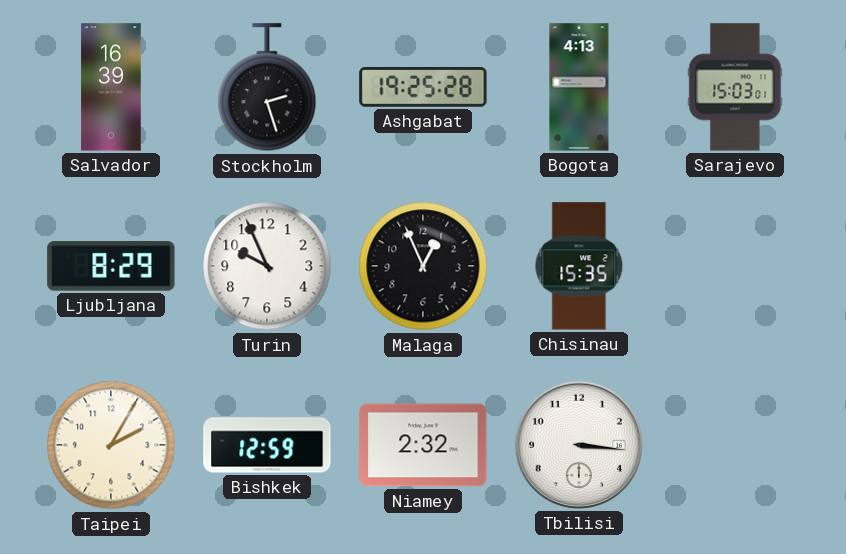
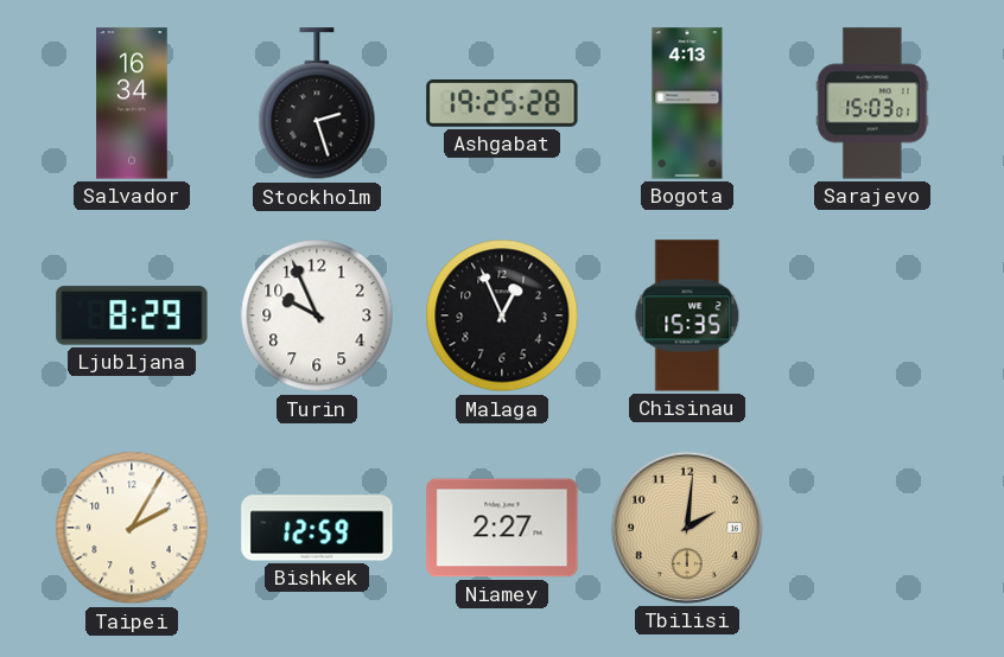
Salvador: 16:39 -> 16:34 (132, 103)
Niamey: 2:32 -> 2:27 (502, 528)
Tbilisi: 3:16 -> 2:01 (687, 528)
Tbilisi dial: white -> champagne (687, 528)
